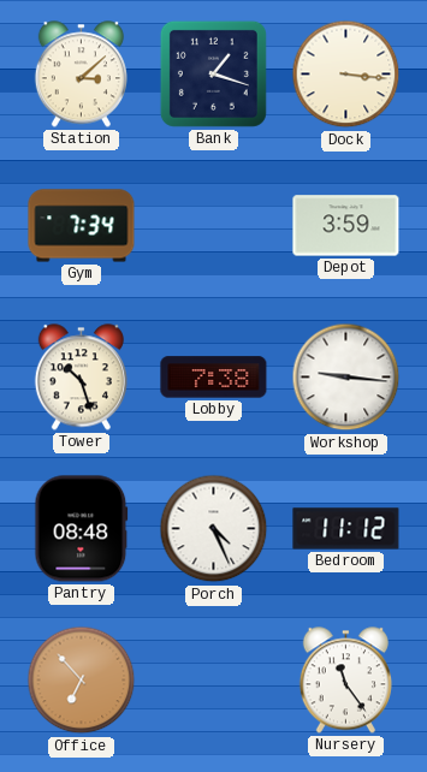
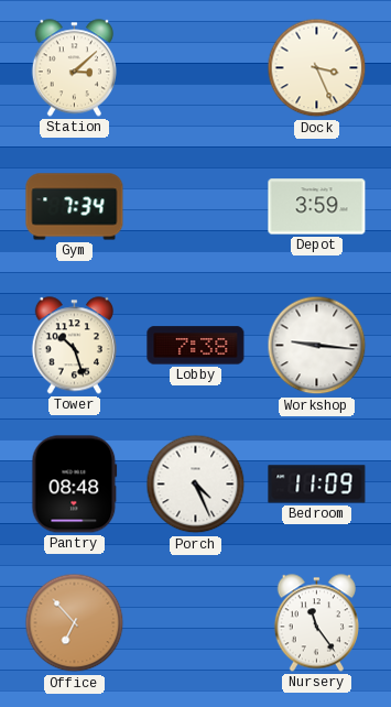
Bank: 1:18 -> none (213, 73)
Dock: 3:16 -> 3:26 (317, 68)
Bedroom: 11:12 -> 11:09 (317, 485)
